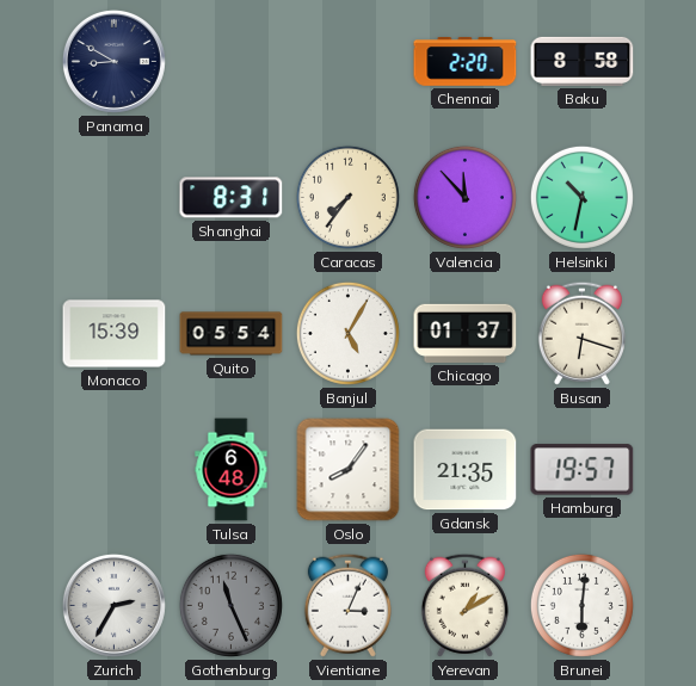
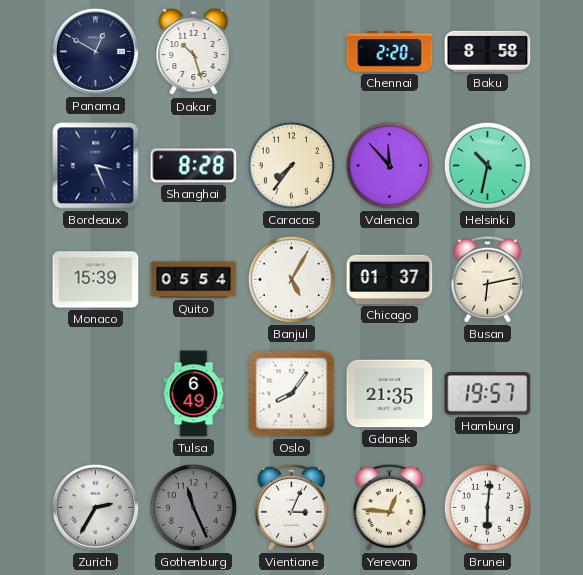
Panama: 8:50 -> 12:50 (95, 51)
Dakar: none -> 10:27 (194, 52)
Bordeaux: none -> 3:26 (96, 166)
Shanghai: 8:31 -> 8:28 (194, 166)
Busan: 6:18 -> 6:13 (487, 279)
Tulsa: 6:48 -> 6:49 (194, 394)
Yerevan: 1:10 -> 12:46 (389, 507)
